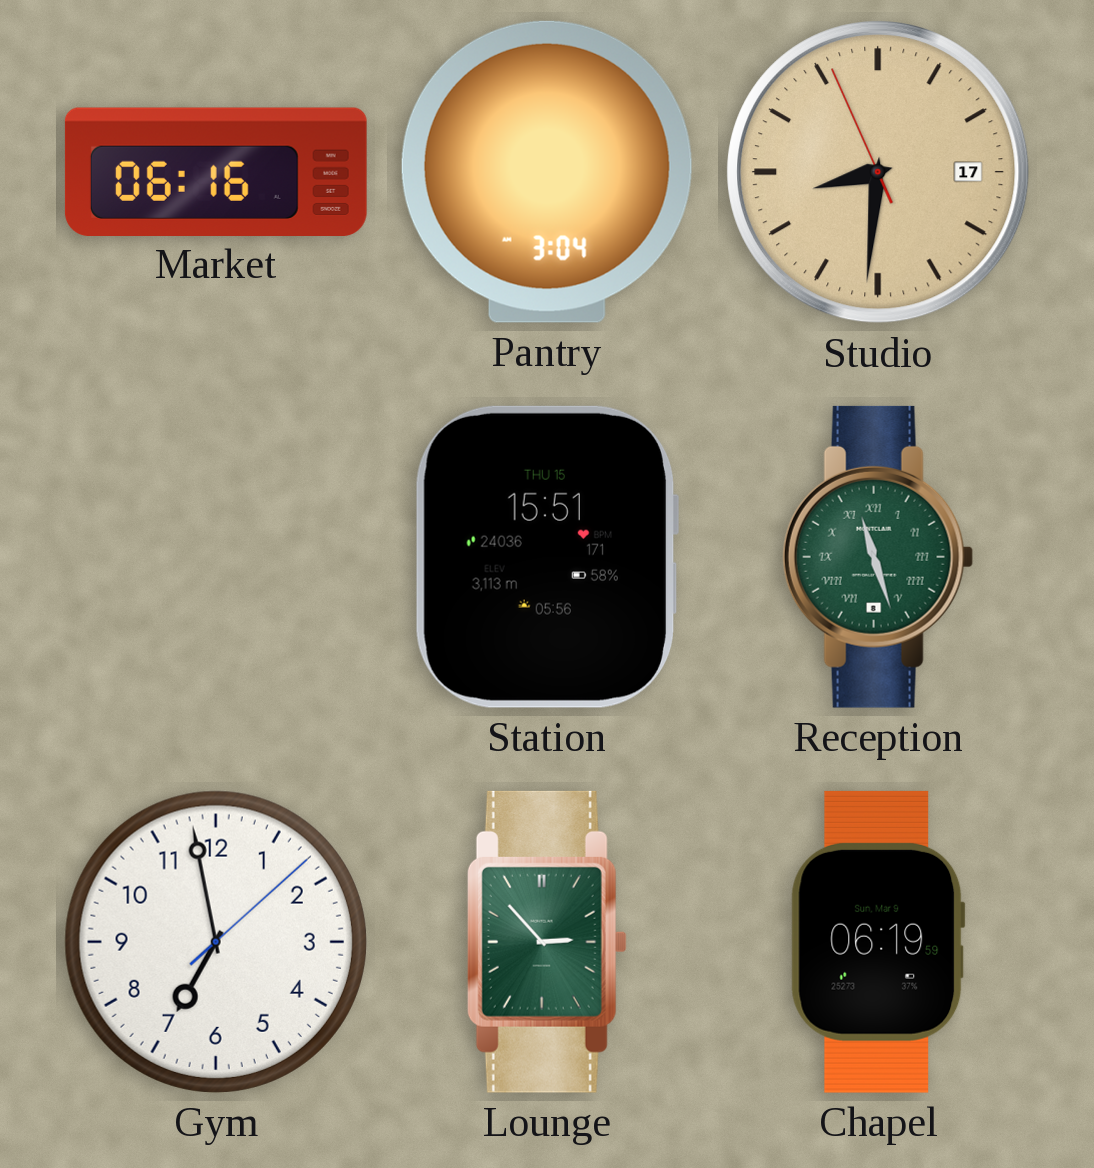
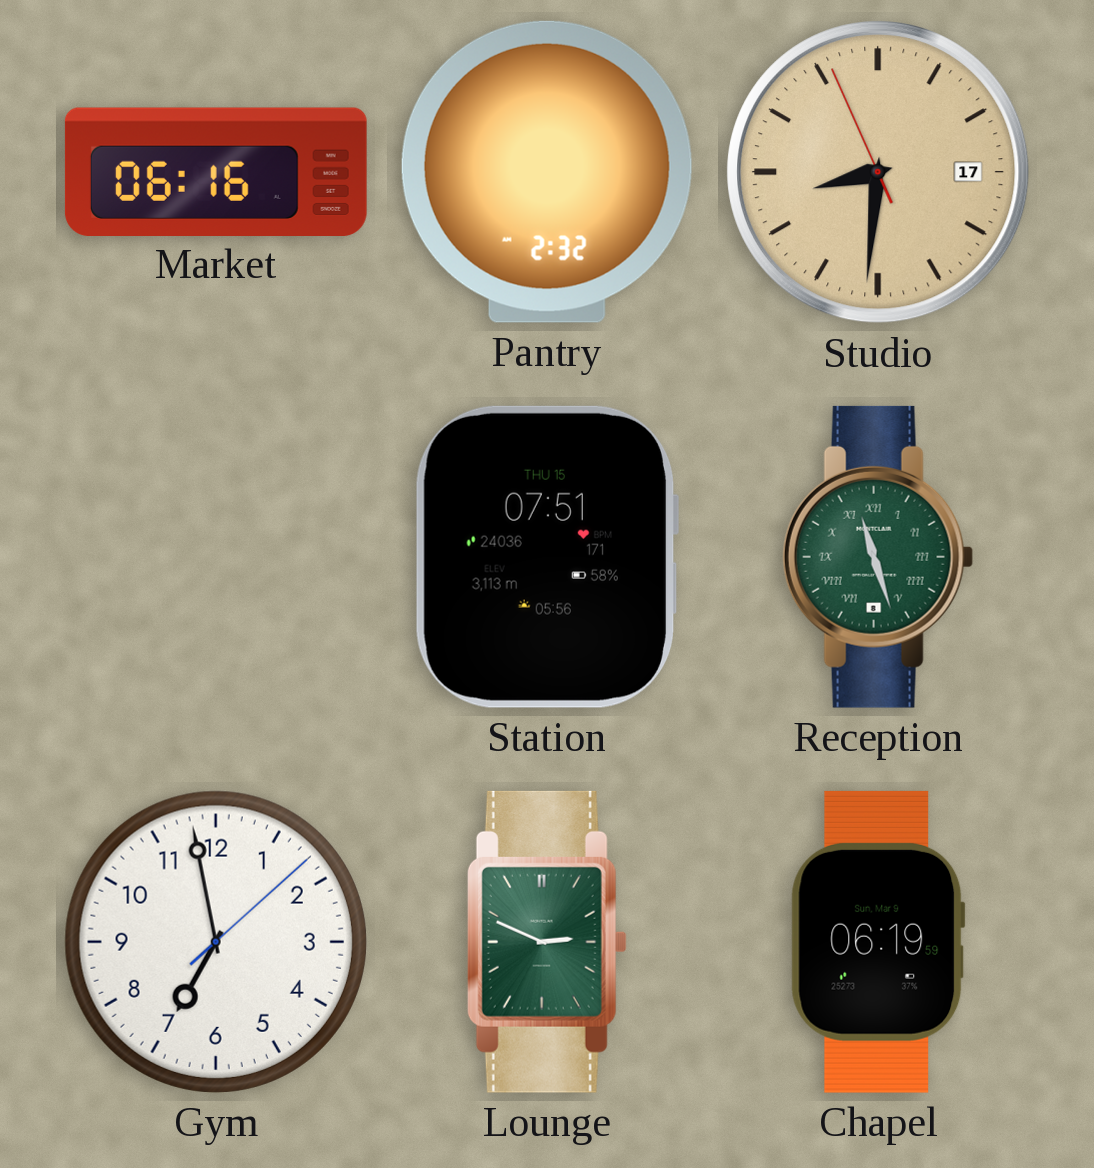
Pantry: 3:04 -> 2:32 (547, 172)
Station: 15:51 -> 07:51 (546, 557)
Lounge: 2:53 -> 2:49 (547, 942)
